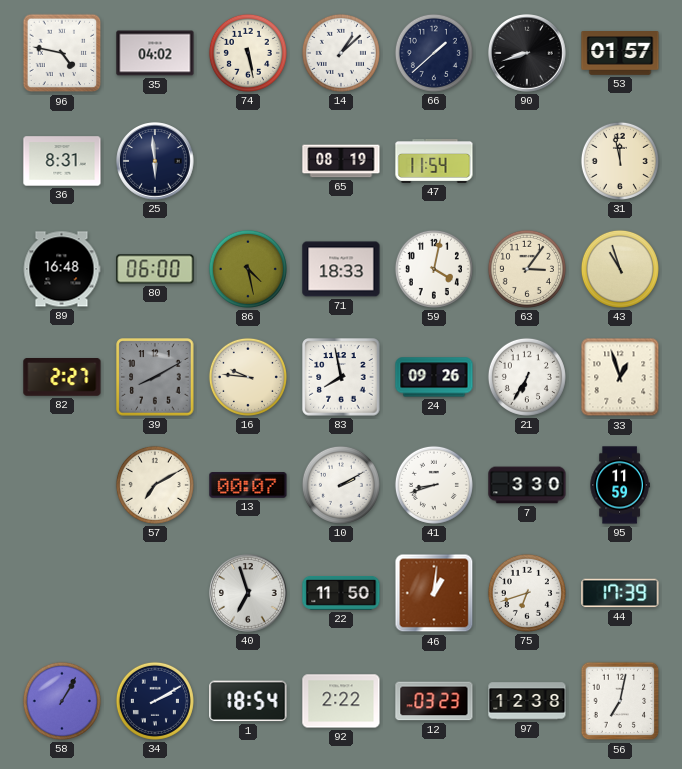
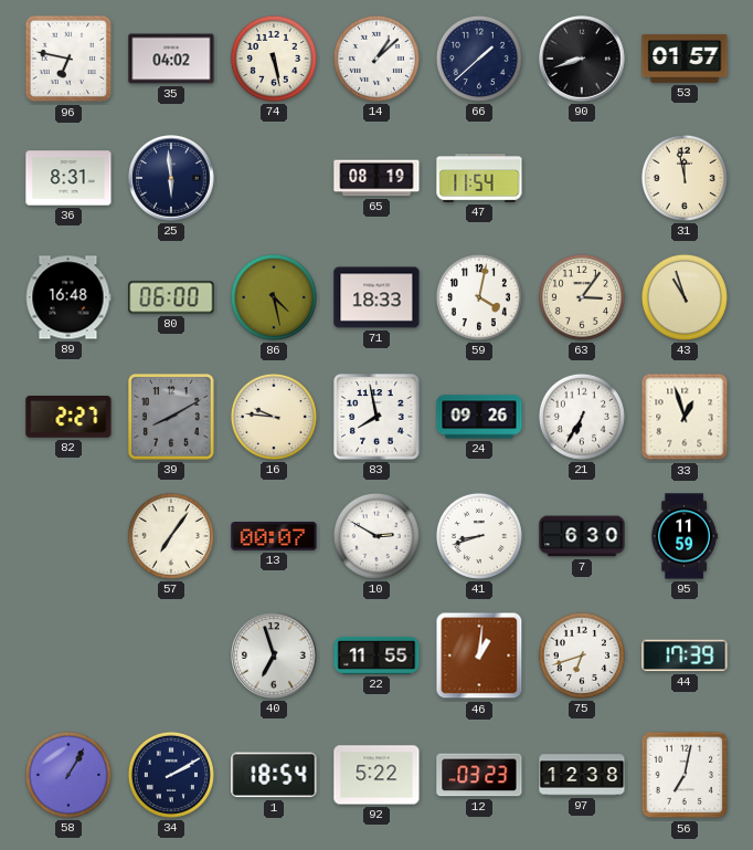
96: 4:47 -> 6:47 (68, 59)
57: 7:10 -> 7:06 (171, 536)
10: 2:10 -> 2:50 (376, 536)
7: 3:30 -> 6:30 (582, 536)
22: 11:50 -> 11:55 (376, 657)
92: 2:22 -> 5:22 (376, 775)
